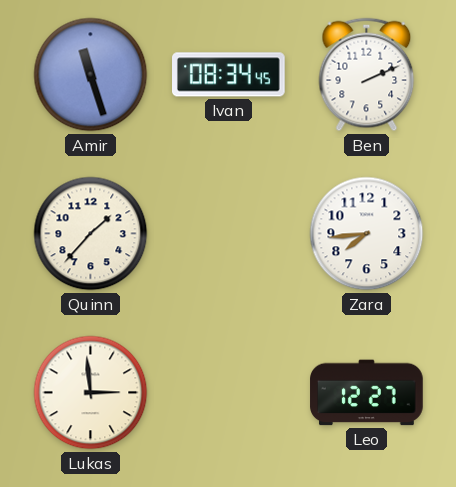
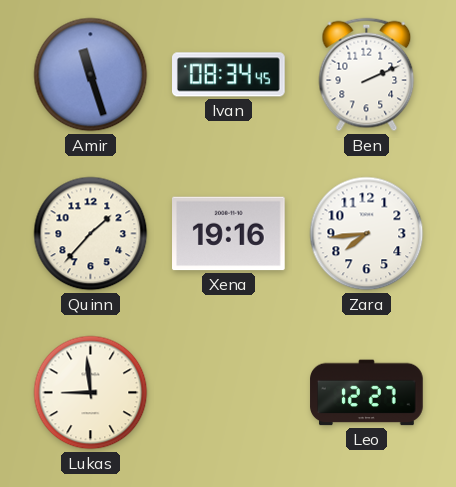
Xena: none -> 19:16 (229, 234)
Lukas: 2:59 -> 8:59 (91, 393)
